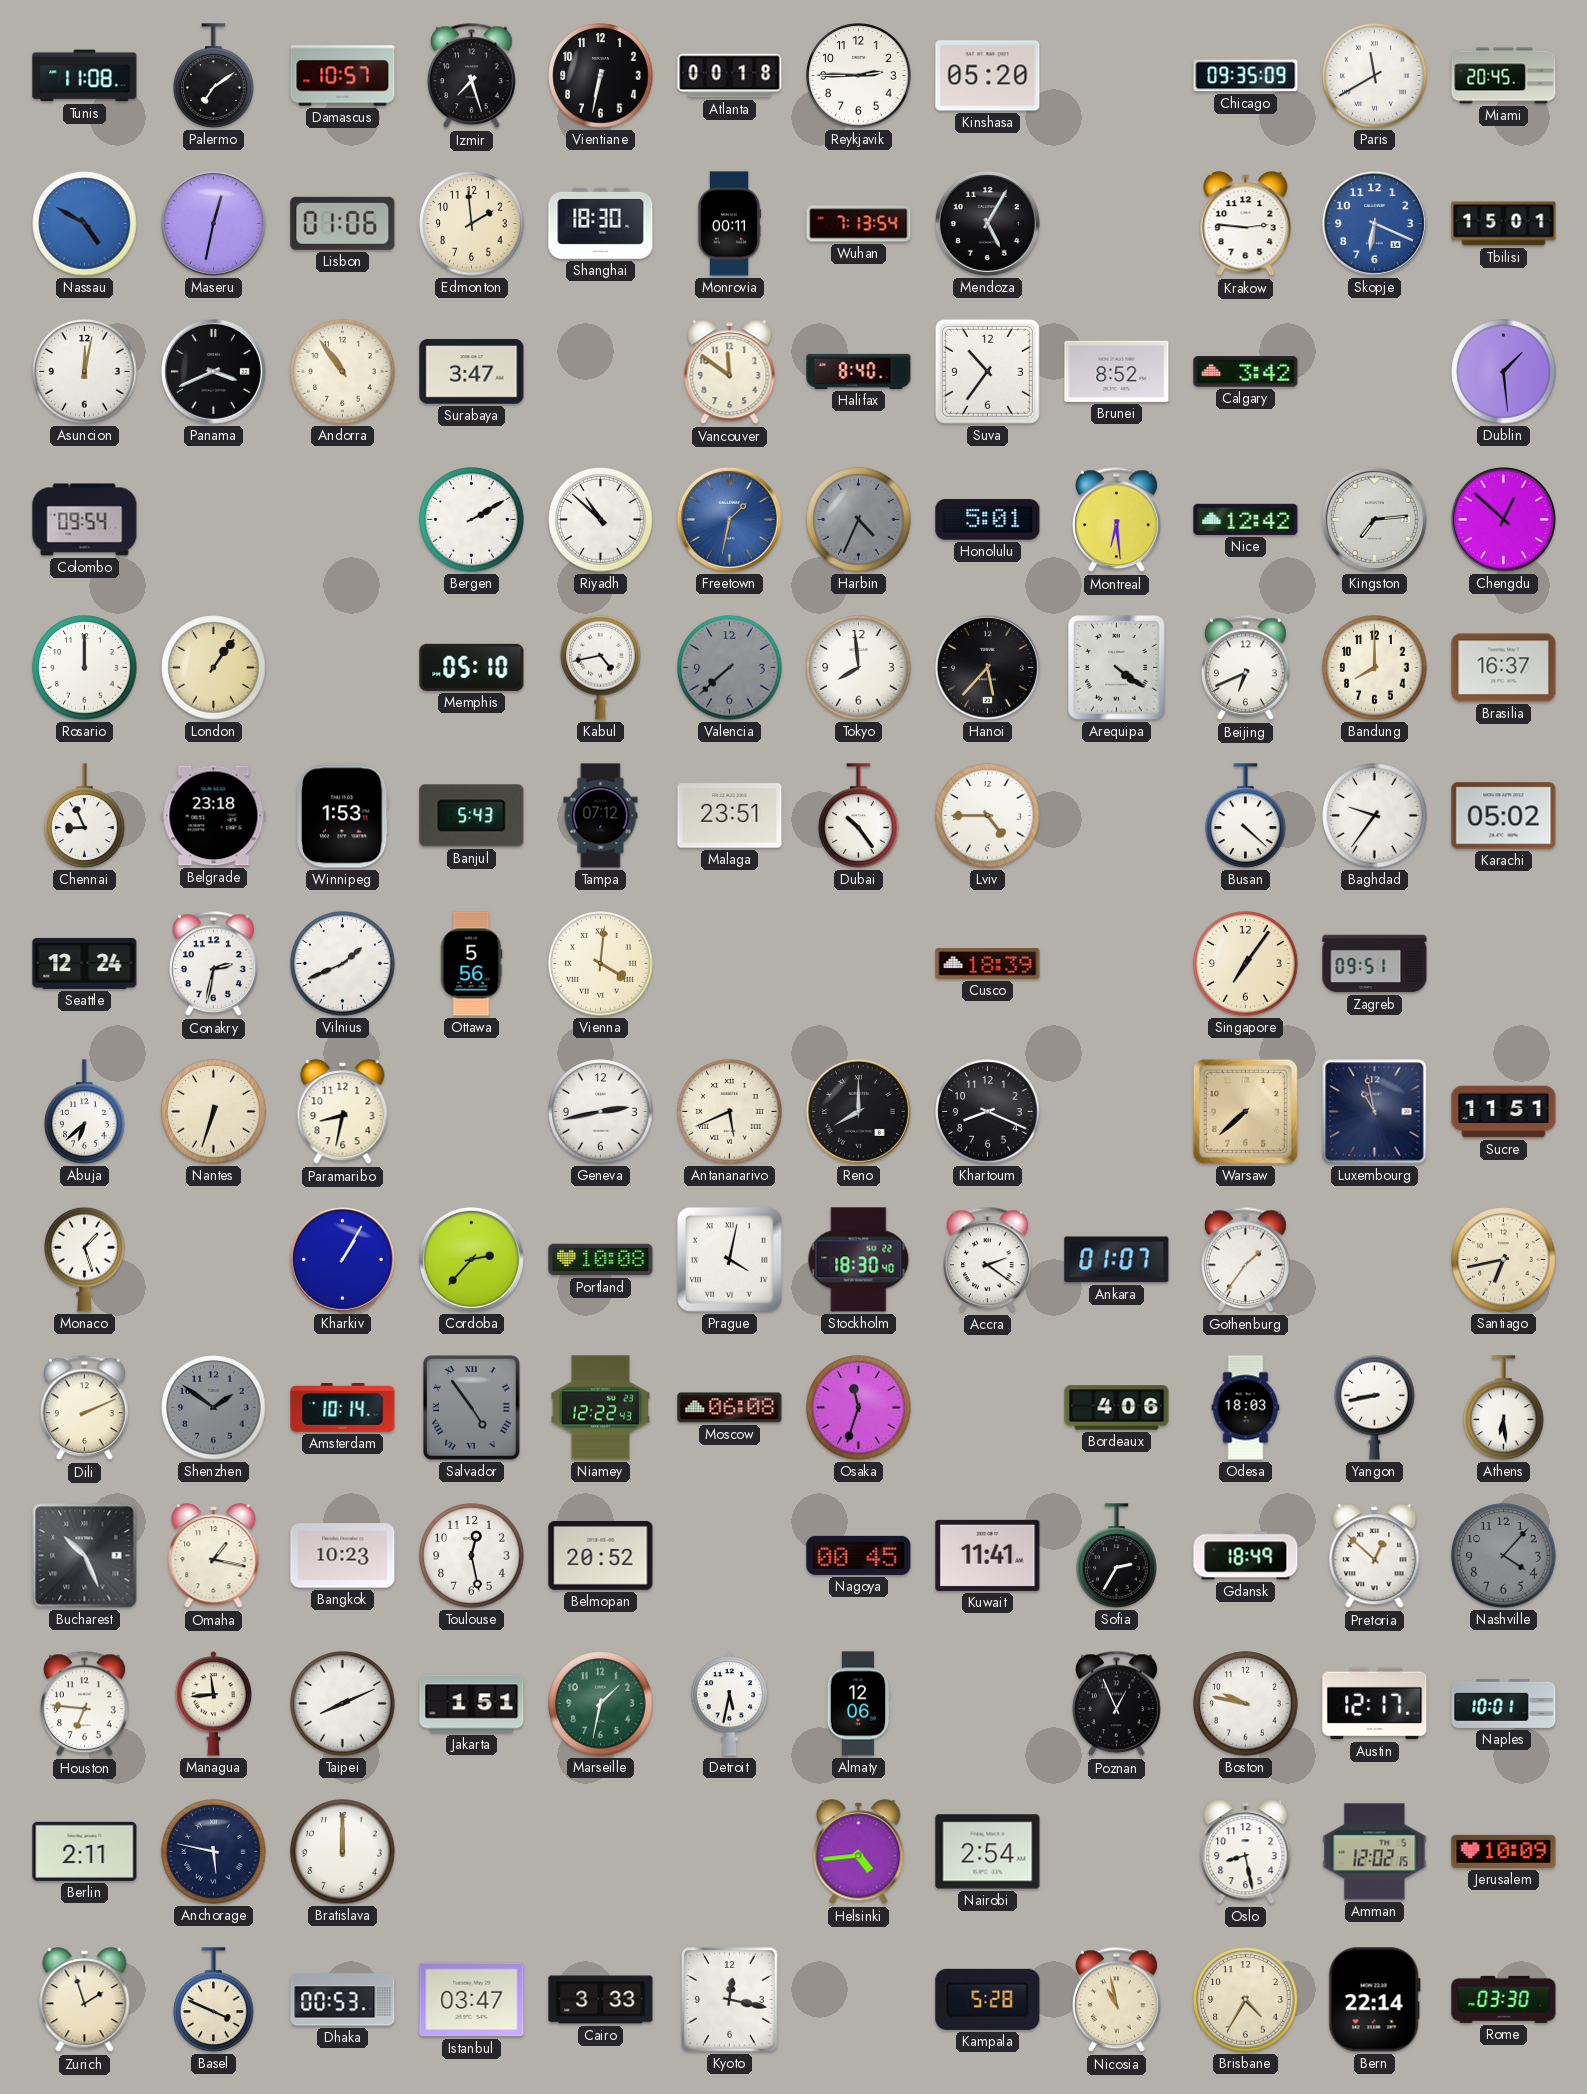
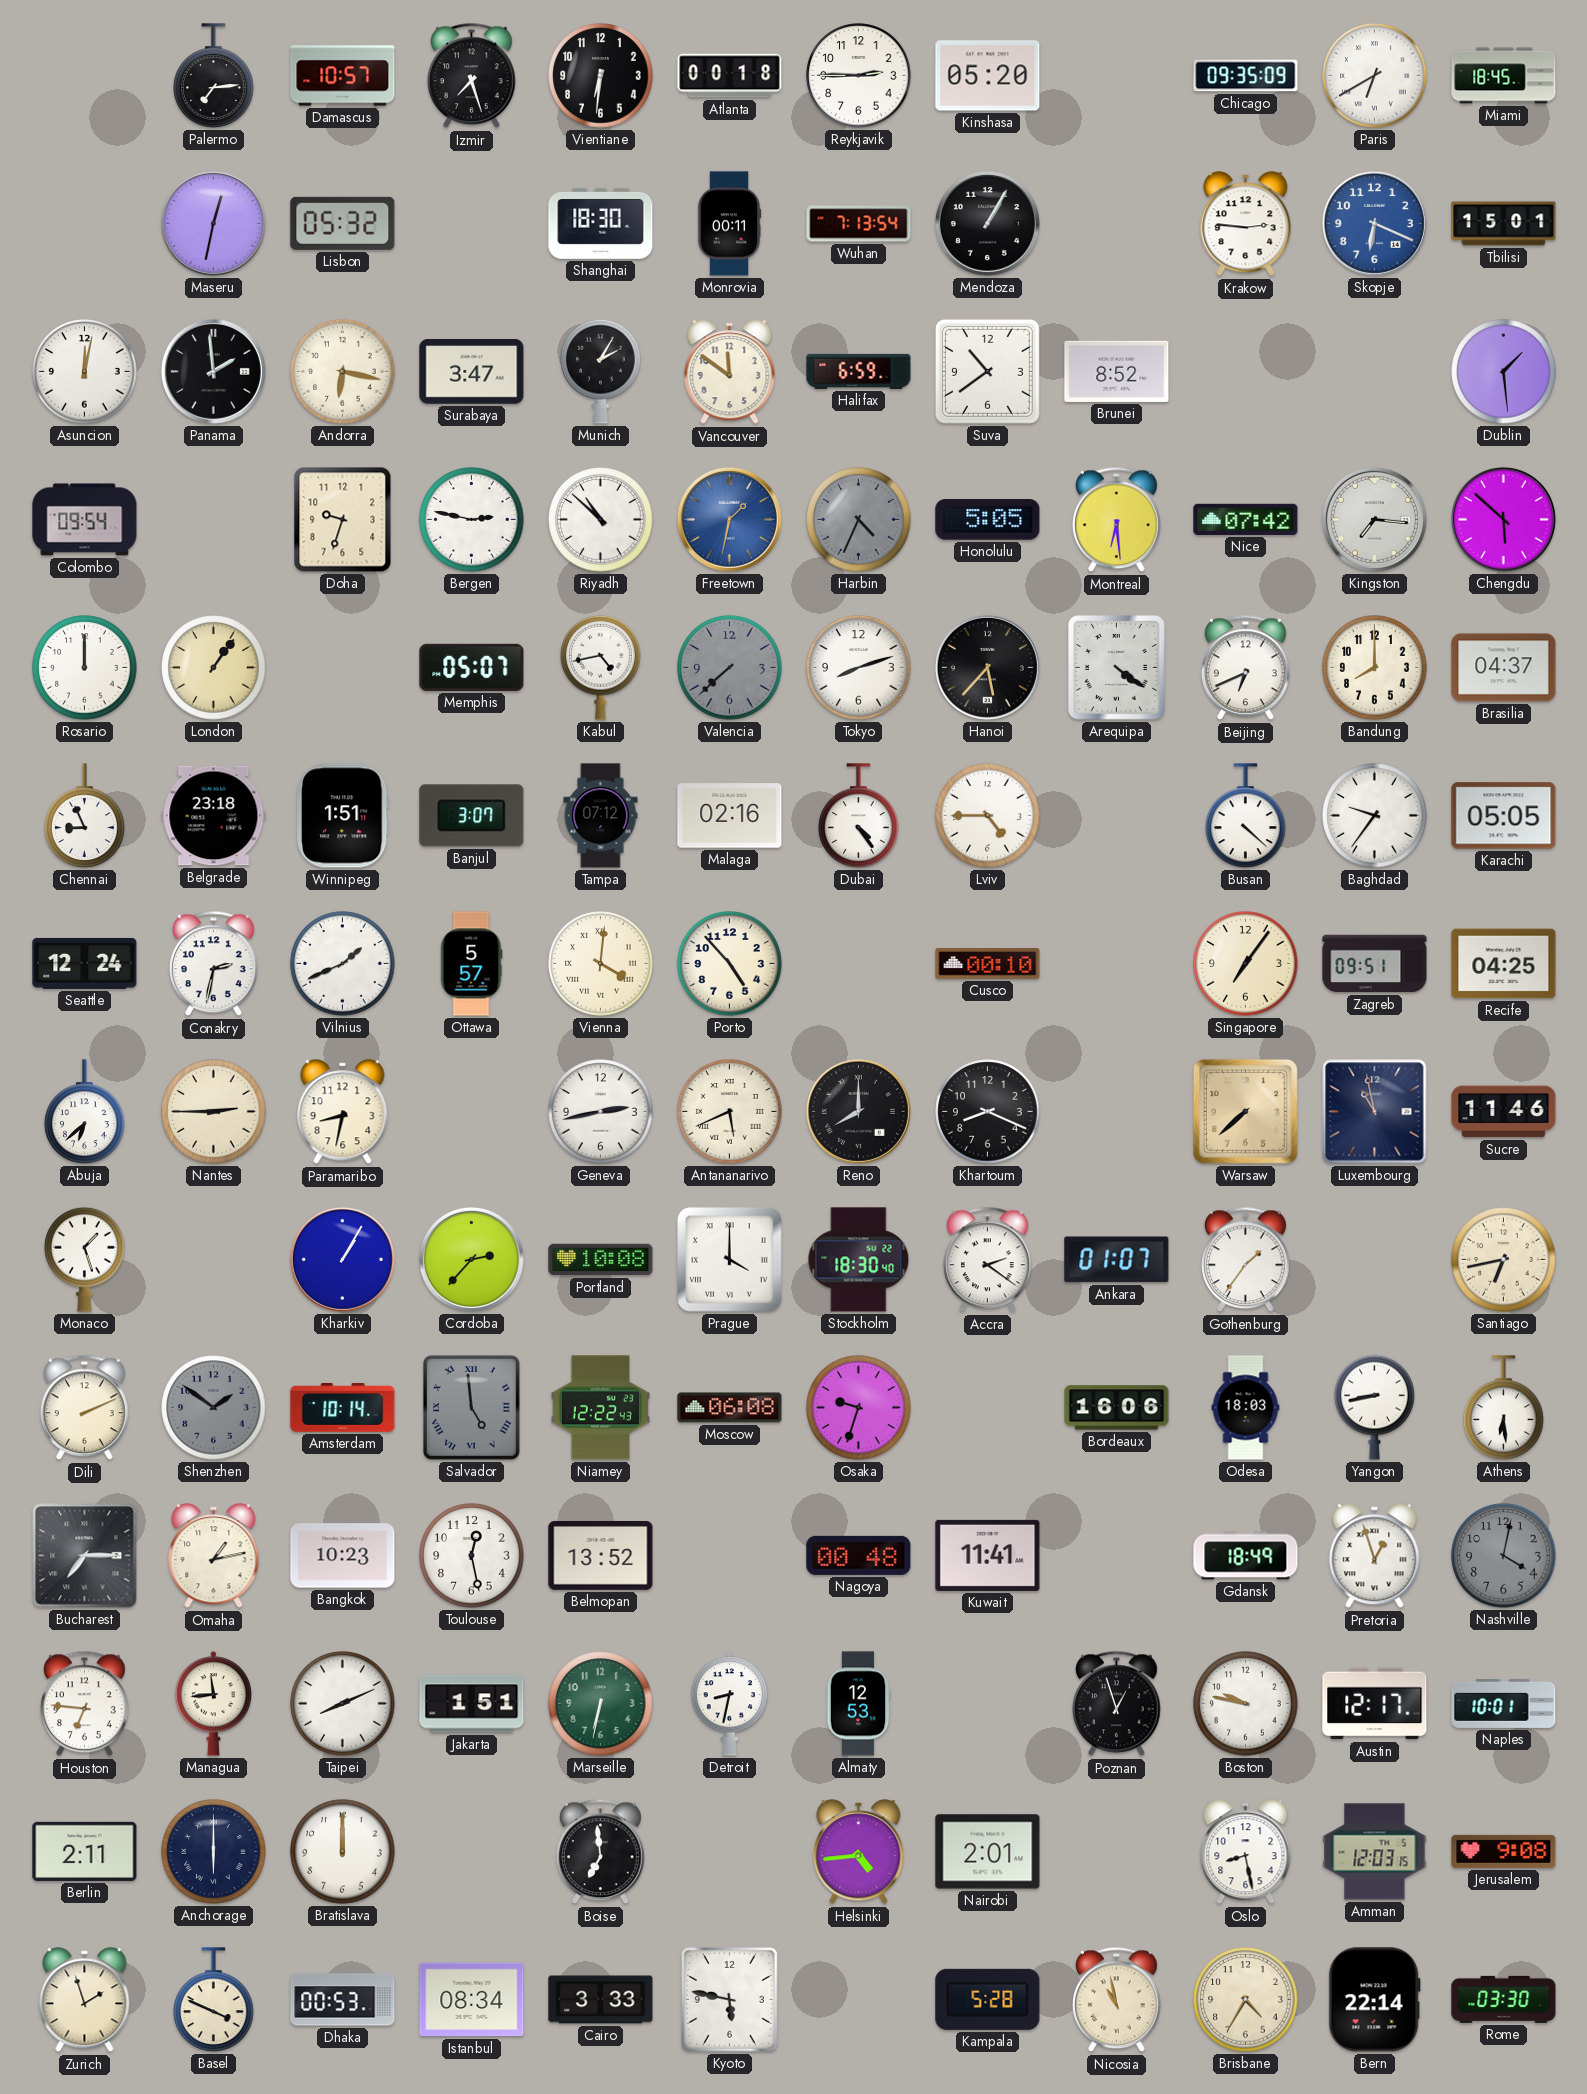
Tunis: 11:08 -> none (85, 76)
Palermo: 7:09 -> 7:14 (214, 76)
Vientiane: 6:32 -> 6:31 (601, 76)
Paris: 11:40 -> 6:40 (1375, 76)
Miami: 20:45 -> 18:45 (1504, 76)
Nassau: 4:50 -> none (85, 224)
Lisbon: 01:06 -> 05:32 (343, 223)
Edmonton: 1:59 -> none (472, 224)
Mendoza: 5:05 -> 1:05 (987, 223)
Panama: 3:41 -> 1:59 (213, 371)
Andorra: 10:54 -> 6:17 (343, 372)
Munich: none -> 2:05 (601, 371)
Halifax: 8:40 -> 6:59 (859, 371)
Suva: 10:36 -> 10:39 (987, 371)
Calgary: 3:42 -> none (1246, 372)
Doha: none -> 9:33 (343, 520)
Bergen: 2:10 -> 2:47 (472, 520)
Honolulu: 5:01 -> 5:05 (988, 520)
Nice: 12:42 -> 07:42 (1246, 519)
Kingston: 7:14 -> 7:16 (1374, 519)
Chengdu: 12:52 -> 5:52 (1503, 519)
Memphis: 05:10 -> 05:07 (472, 667)
Tokyo: 7:59 -> 8:12 (859, 668)
Brasilia: 16:37 -> 04:37 (1504, 668)
Winnipeg: 1:53 -> 1:51 (343, 816)
Banjul: 5:43 -> 3:07 (472, 816)
Malaga: 23:51 -> 02:16 (730, 816)
Dubai: 10:24 -> 4:24 (859, 816)
Karachi: 05:02 -> 05:05 (1504, 816)
Ottawa: 5:56 -> 5:57 (471, 964)
Porto: none -> 4:53 (730, 964)
Cusco: 18:39 -> 00:10 (988, 964)
Recife: none -> 04:25 (1504, 964)
Nantes: 6:33 -> 2:45 (214, 1112)
Sucre: 11:51 -> 11:46 (1504, 1112)
Prague: 4:02 -> 4:00 (730, 1260)
Salvador: 4:54 -> 4:59 (471, 1408)
Osaka: 11:33 -> 9:33 (859, 1408)
Bordeaux: 4:06 -> 16:06 (1117, 1408)
Bucharest: 10:26 -> 7:15 (85, 1556)
Omaha: 1:17 -> 1:13 (214, 1556)
Belmopan: 20:52 -> 13:52 (601, 1555)
Nagoya: 00:45 -> 00:48 (859, 1555)
Sofia: 2:35 -> none (1117, 1556)
Pretoria: 12:52 -> 12:57 (1375, 1556)
Nashville: 4:07 -> 4:02 (1504, 1556)
Marseille: 1:32 -> 6:32 (601, 1704)
Detroit: 5:32 -> 8:32 (730, 1704)
Almaty: 12:06 -> 12:53 (858, 1704)
Poznan: 12:56 -> 12:57 (1117, 1704)
Anchorage: 5:47 -> 6:00 (214, 1852)
Boise: none -> 6:59 (601, 1852)
Nairobi: 2:54 -> 2:01 (988, 1852)
Amman: 12:02 -> 12:03 (1375, 1852)
Jerusalem: 10:09 -> 9:08 (1504, 1851)
Istanbul: 03:47 -> 08:34 (472, 2000)
Kyoto: 12:17 -> 5:47 (729, 2000)
